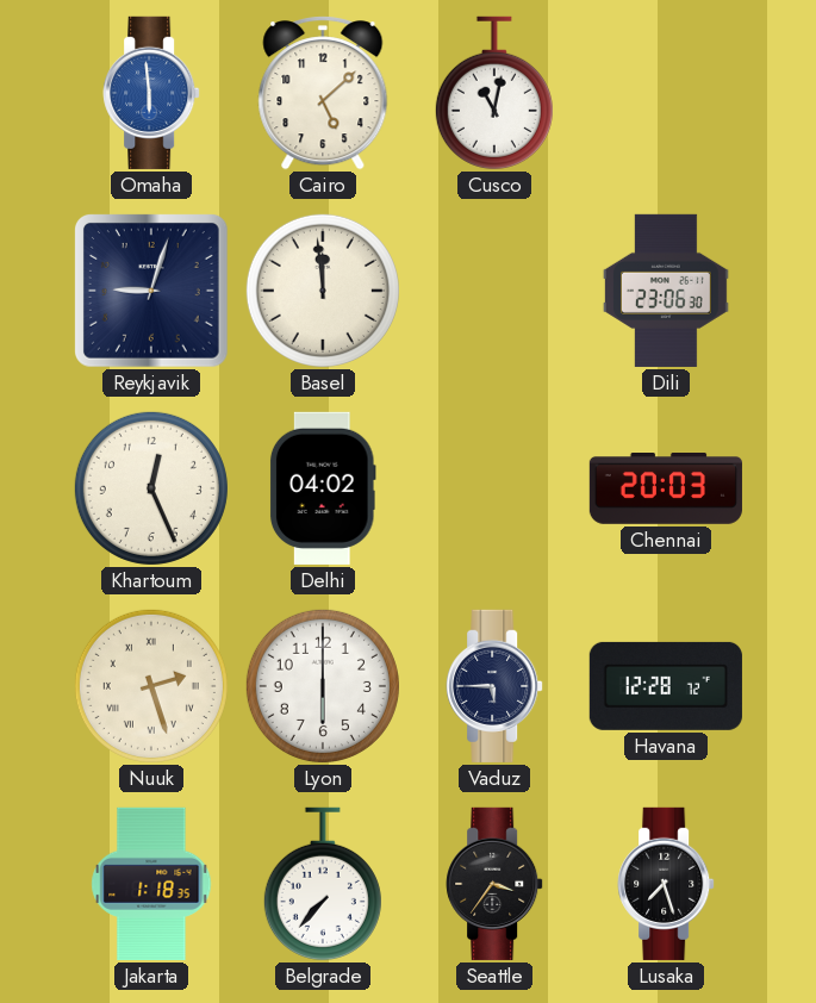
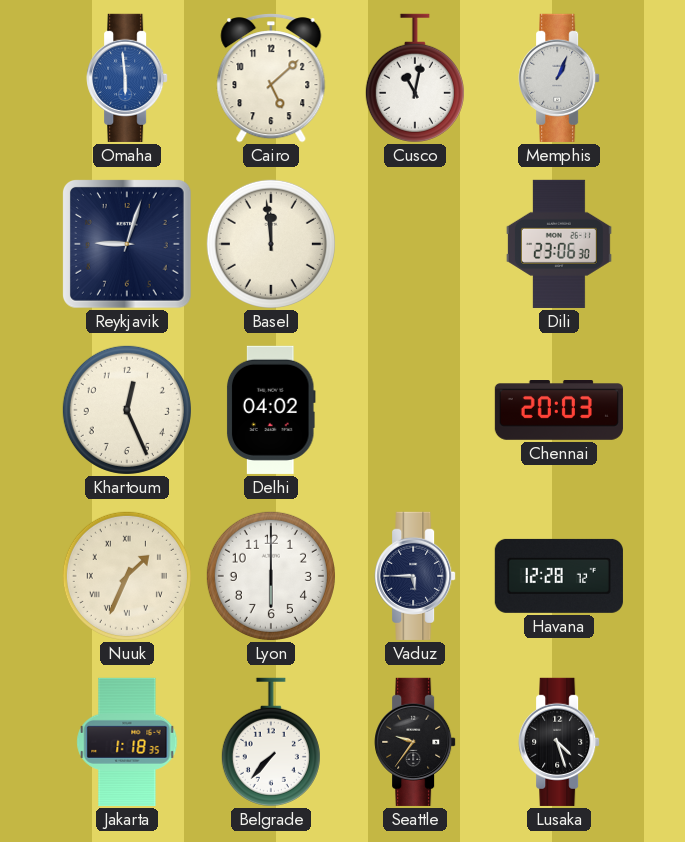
Memphis: none -> 1:04 (559, 78)
Nuuk: 2:27 -> 1:34 (127, 576)
Seattle: 3:36 -> 9:36 (415, 742)
Lusaka: 7:27 -> 4:27 (559, 742)
